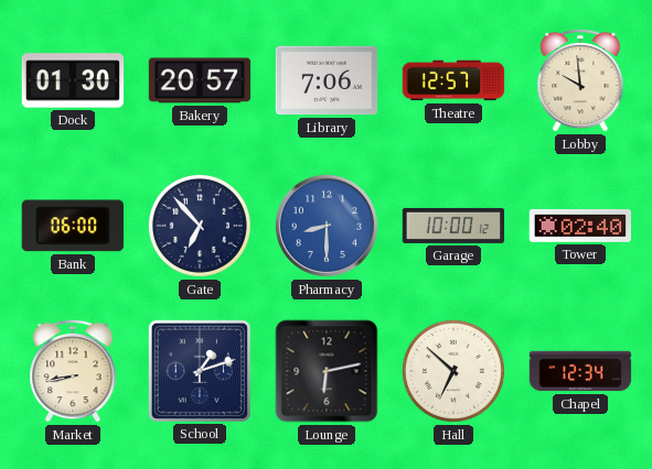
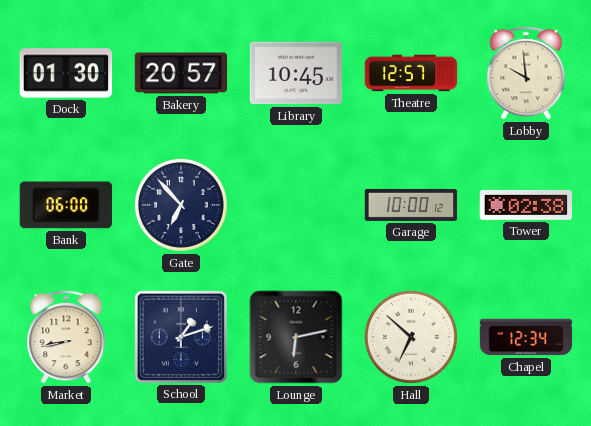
Library: 7:06 -> 10:45 (296, 73)
Pharmacy: 8:30 -> none (327, 226)
Tower: 02:40 -> 02:38 (526, 205)
